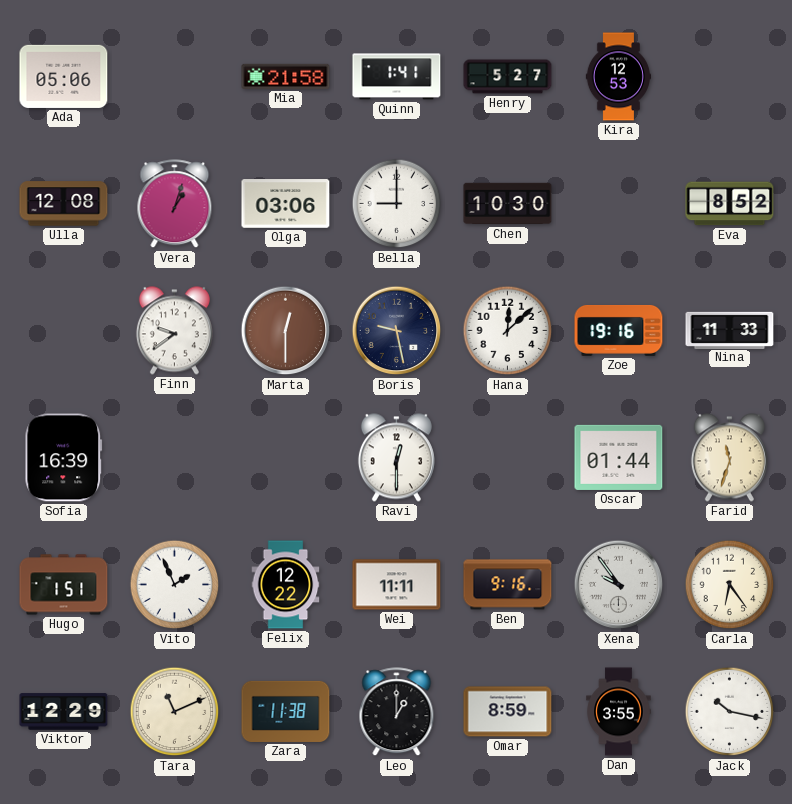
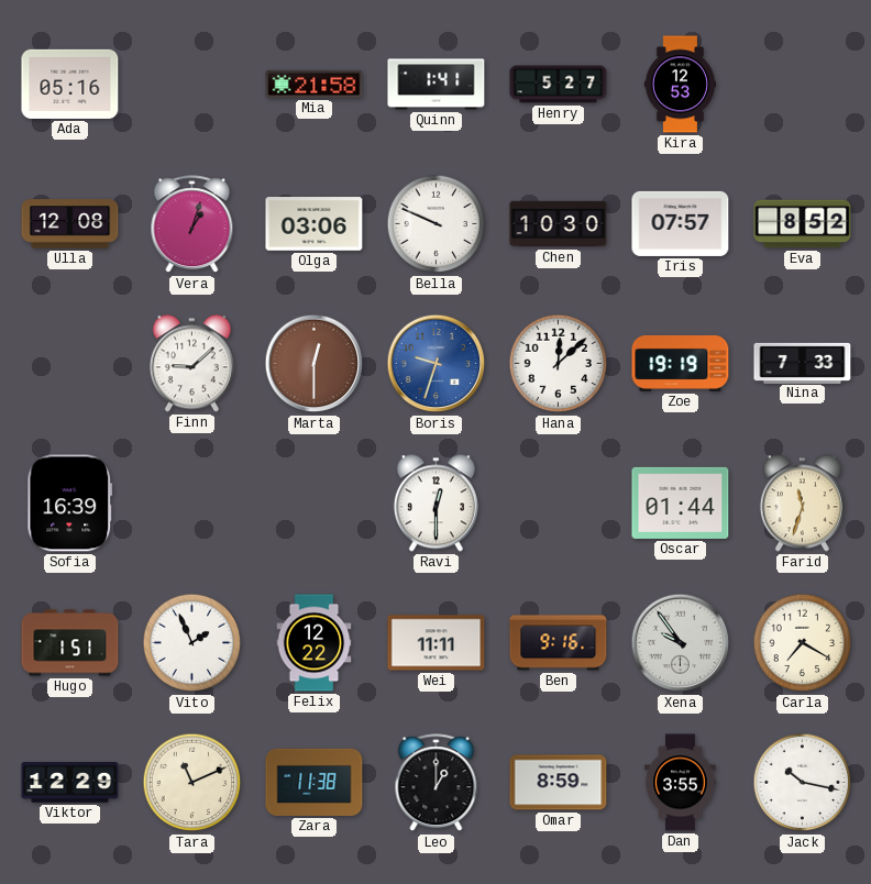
Ada: 05:06 -> 05:16 (70, 84)
Bella: 9:00 -> 9:49 (437, 224)
Iris: none -> 07:57 (681, 223)
Finn: 9:39 -> 9:08 (191, 364)
Boris: 9:28 -> 9:33 (437, 364)
Boris dial: navy -> blue (437, 364)
Zoe: 19:16 -> 19:19 (681, 363)
Nina: 11:33 -> 7:33 (803, 363)
Carla: 6:24 -> 7:20 (803, 643)
